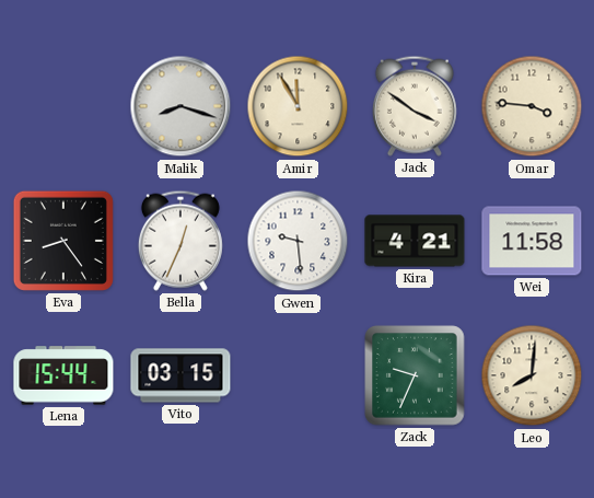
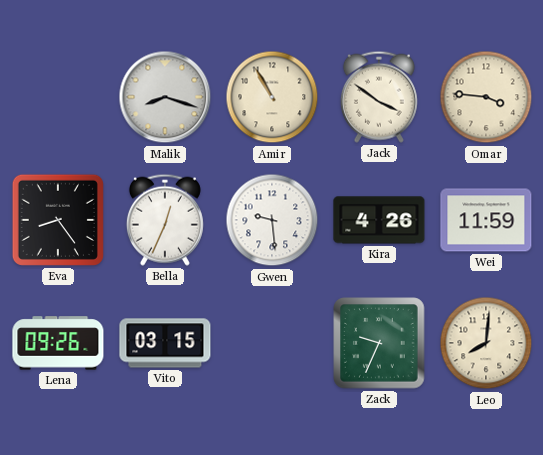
Amir: 11:55 -> 10:55 (272, 97)
Kira: 4:21 -> 4:26 (379, 220)
Wei: 11:58 -> 11:59 (486, 220)
Lena: 15:44 -> 09:26 (58, 343)
